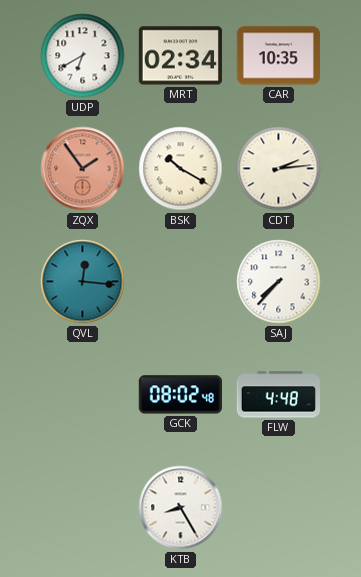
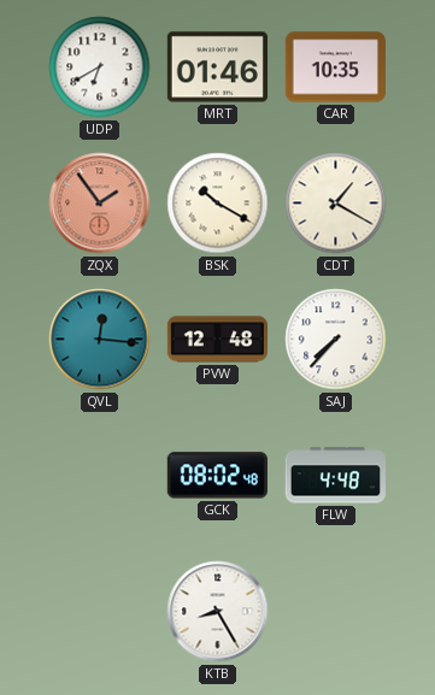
MRT: 02:34 -> 01:46 (217, 67)
CDT: 2:14 -> 1:20 (336, 204)
PVW: none -> 12:48 (217, 340)
